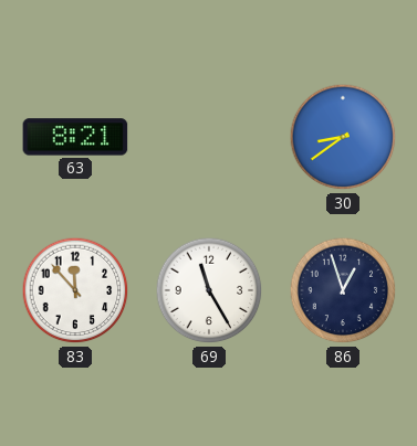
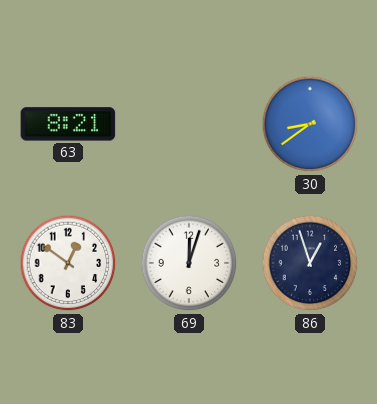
83: 11:53 -> 12:51 (68, 263)
69: 11:25 -> 12:03 (189, 263)
